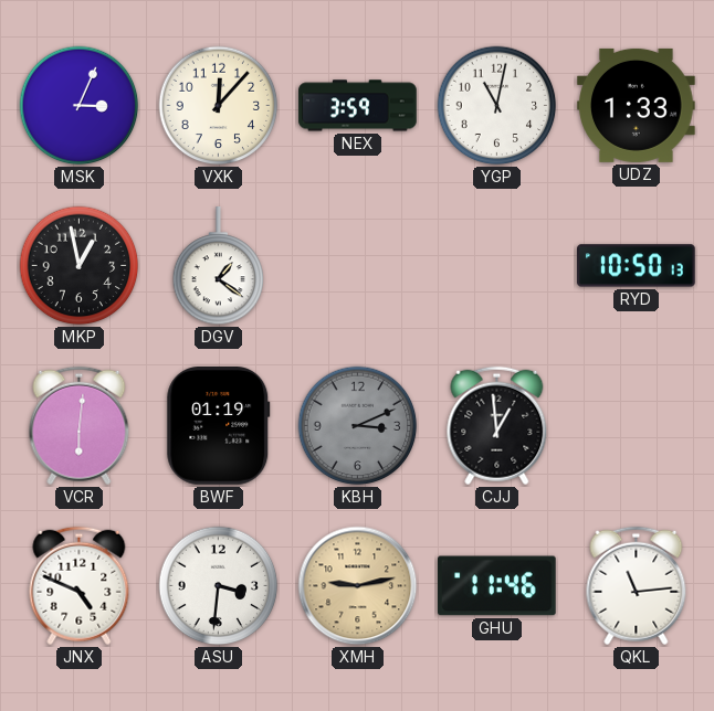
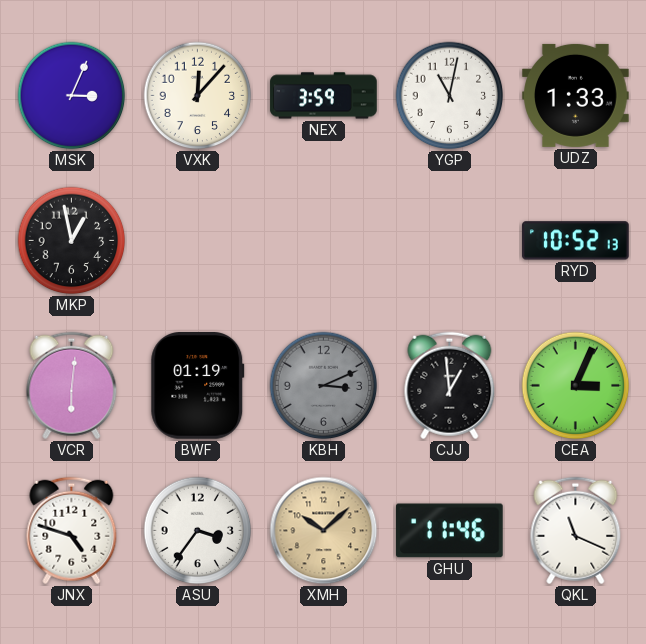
DGV: 1:21 -> none (219, 266)
RYD: 10:50 -> 10:52 (576, 241)
CEA: none -> 3:04 (576, 386)
JNX: 4:49 -> 4:48 (72, 531)
ASU: 3:31 -> 3:36 (198, 531)
XMH: 9:13 -> 10:08 (324, 531)
QKL: 11:14 -> 11:19 (576, 531)
